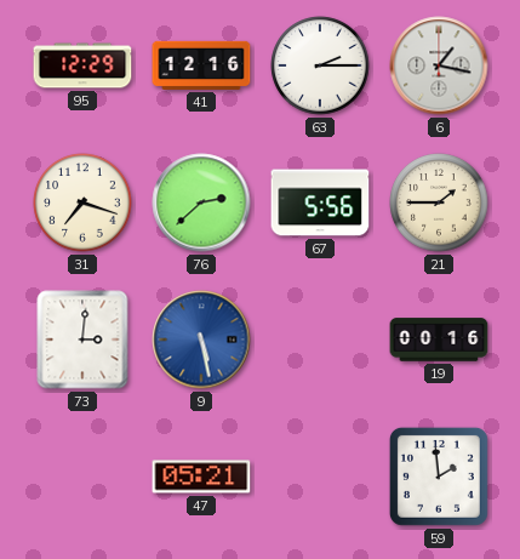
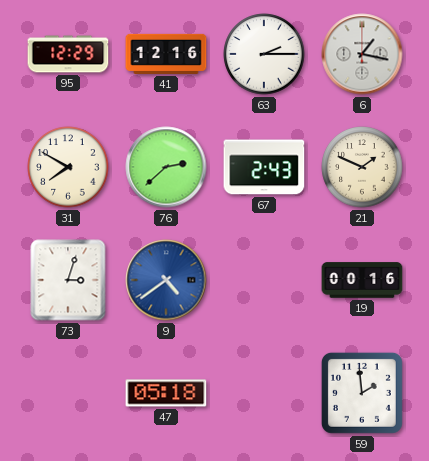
31: 7:18 -> 7:50 (68, 167)
67: 5:56 -> 2:43 (264, 167)
21: 1:45 -> 1:49 (362, 167)
73: 3:01 -> 3:03 (68, 280)
9: 5:28 -> 4:39 (166, 280)
47: 05:21 -> 05:18 (166, 393)
